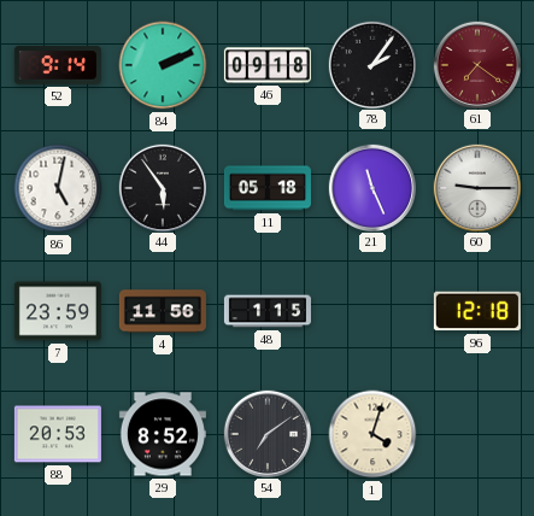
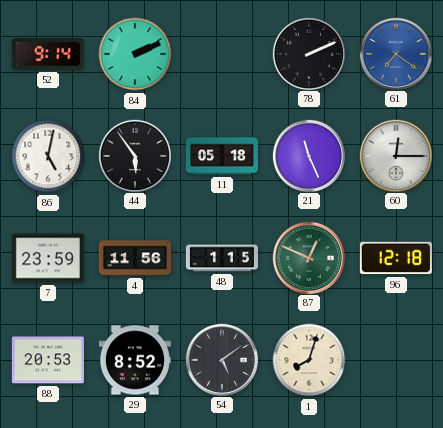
46: 09:18 -> none (268, 65)
78: 2:06 -> 2:11 (308, 53)
61 dial: burgundy -> blue (395, 53)
60: 9:15 -> 12:15 (395, 155)
87: none -> 12:49 (308, 257)
54: 7:09 -> 5:09 (221, 359)
1: 4:03 -> 8:03 (309, 360)
